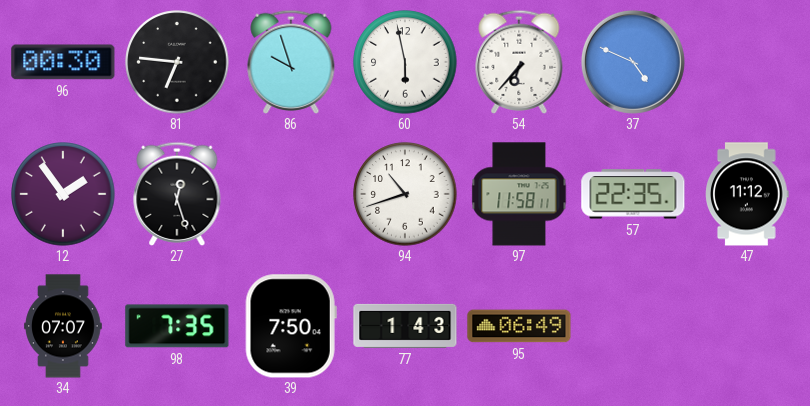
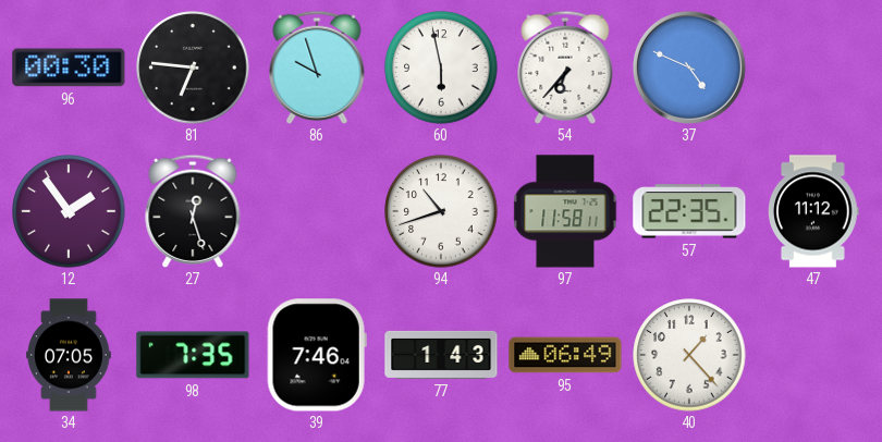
34: 07:07 -> 07:05 (69, 355)
39: 7:50 -> 7:46 (317, 355)
40: none -> 1:23 (689, 355)
